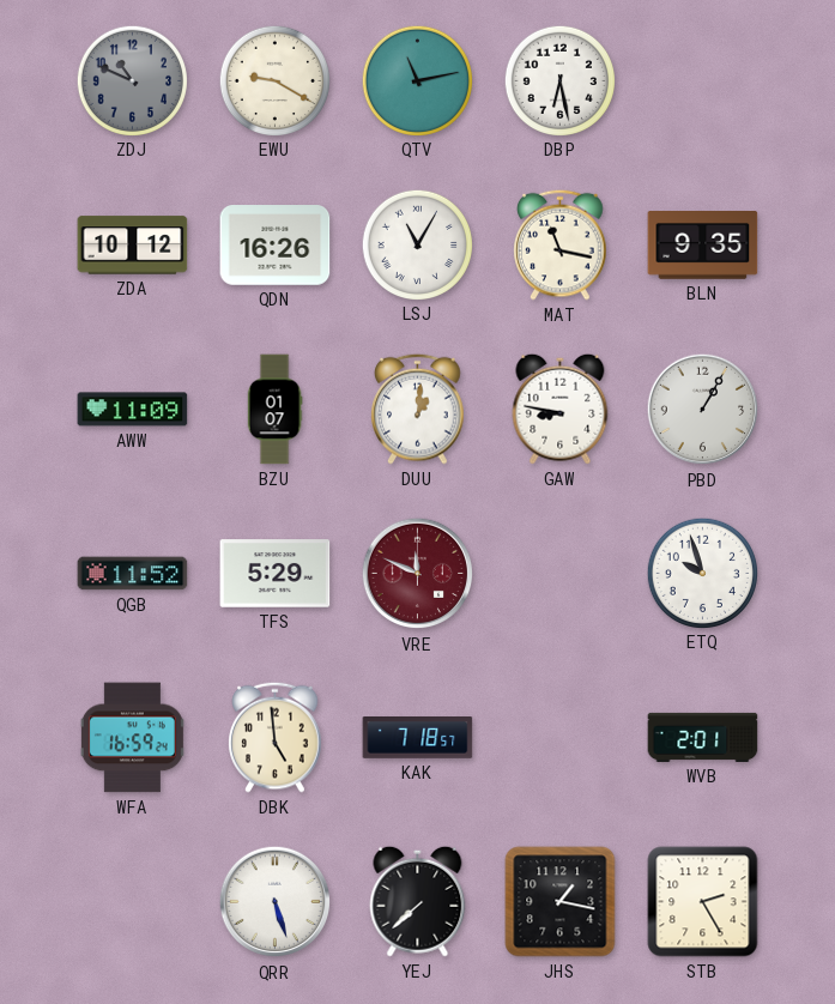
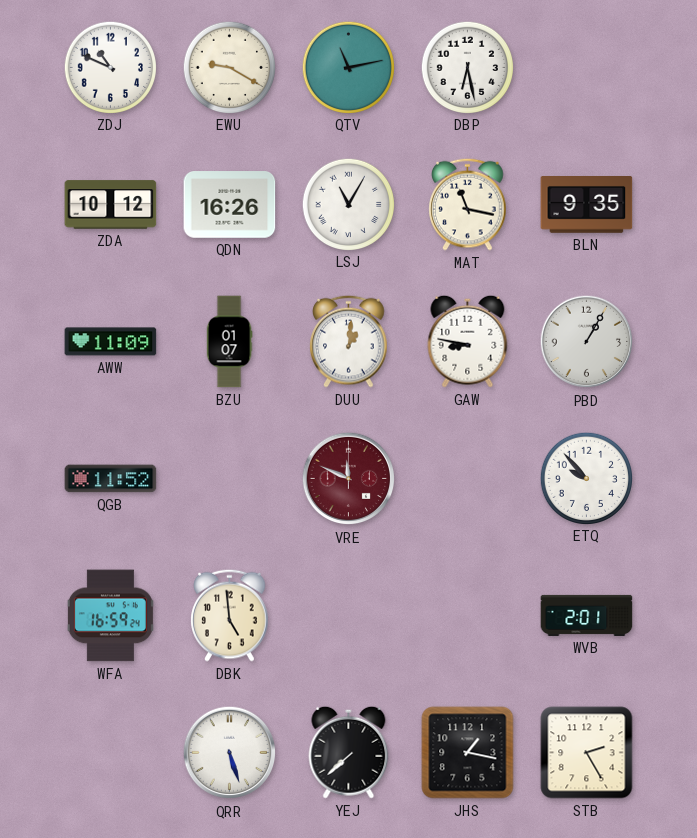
ZDJ dial: grey -> white (110, 67)
TFS: 5:29 -> none (276, 574)
ETQ: 9:57 -> 9:53 (586, 478)
KAK: 7:18 -> none (418, 738)
